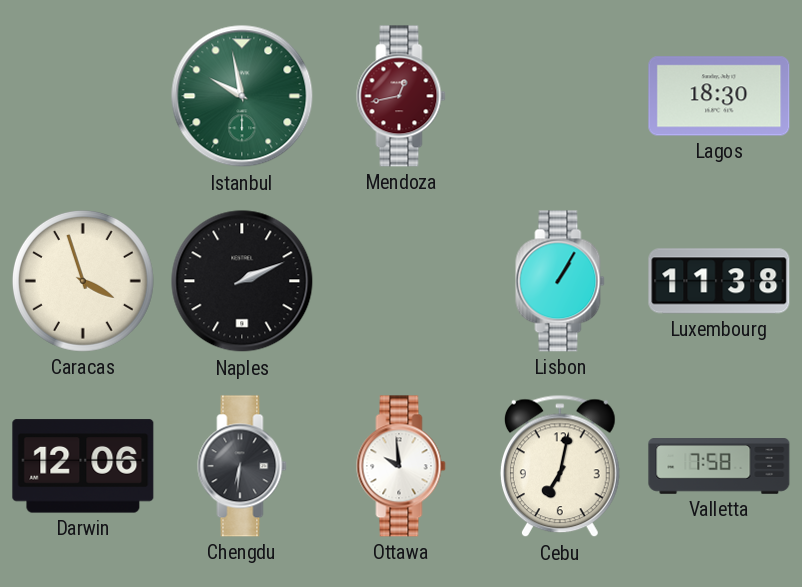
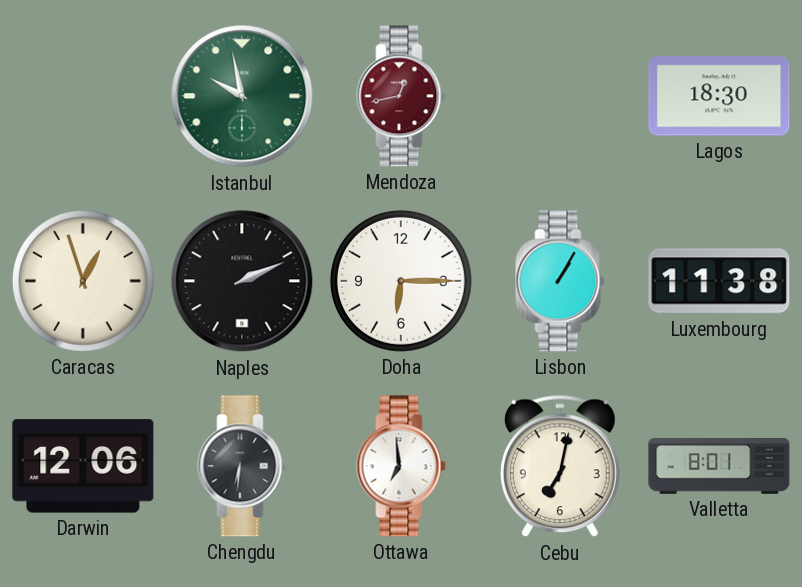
Caracas: 3:57 -> 12:57 (83, 281)
Doha: none -> 6:15 (401, 281)
Ottawa: 9:59 -> 6:59 (401, 466)
Valletta: 7:58 -> 8:01 (719, 467)
